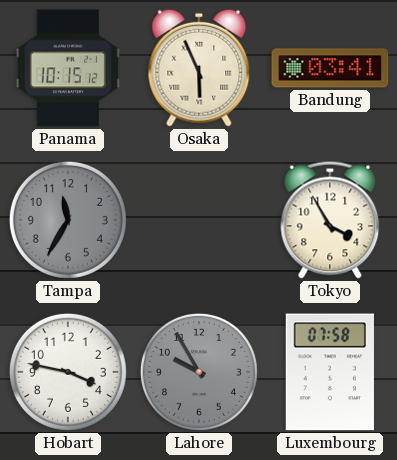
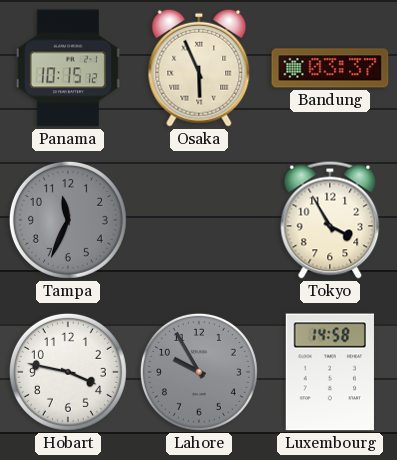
Bandung: 03:41 -> 03:37 (330, 68)
Tampa: 11:35 -> 11:34 (68, 220)
Luxembourg: 07:58 -> 14:58 (330, 372)
